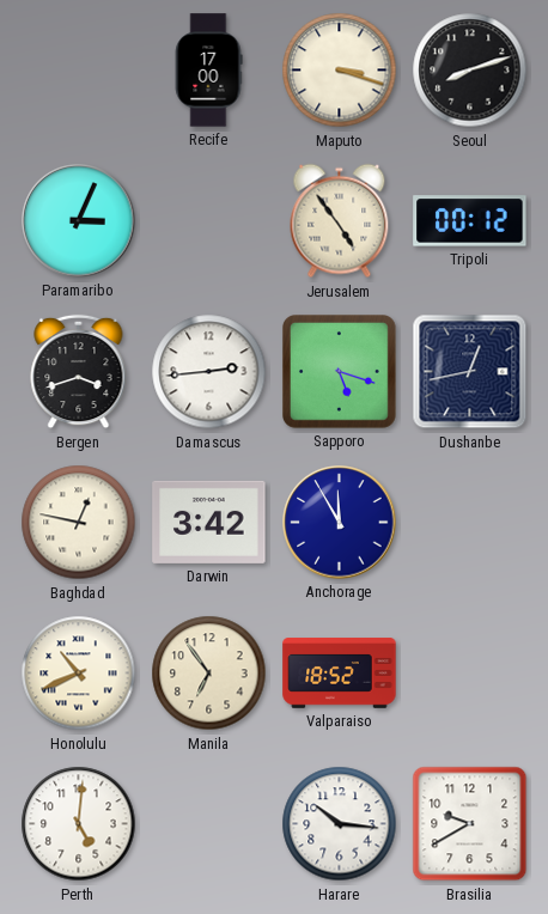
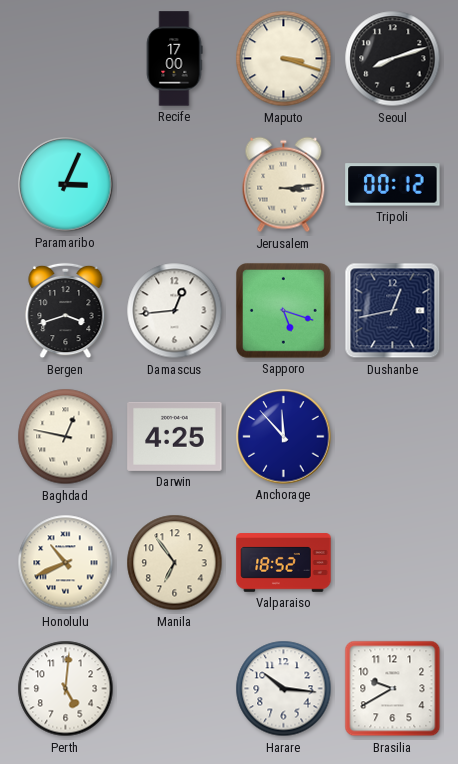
Jerusalem: 4:54 -> 3:14 (284, 185)
Damascus: 2:44 -> 12:44 (175, 311)
Darwin: 3:42 -> 4:25 (175, 436)
Anchorage: 11:55 -> 11:53 (284, 437)
